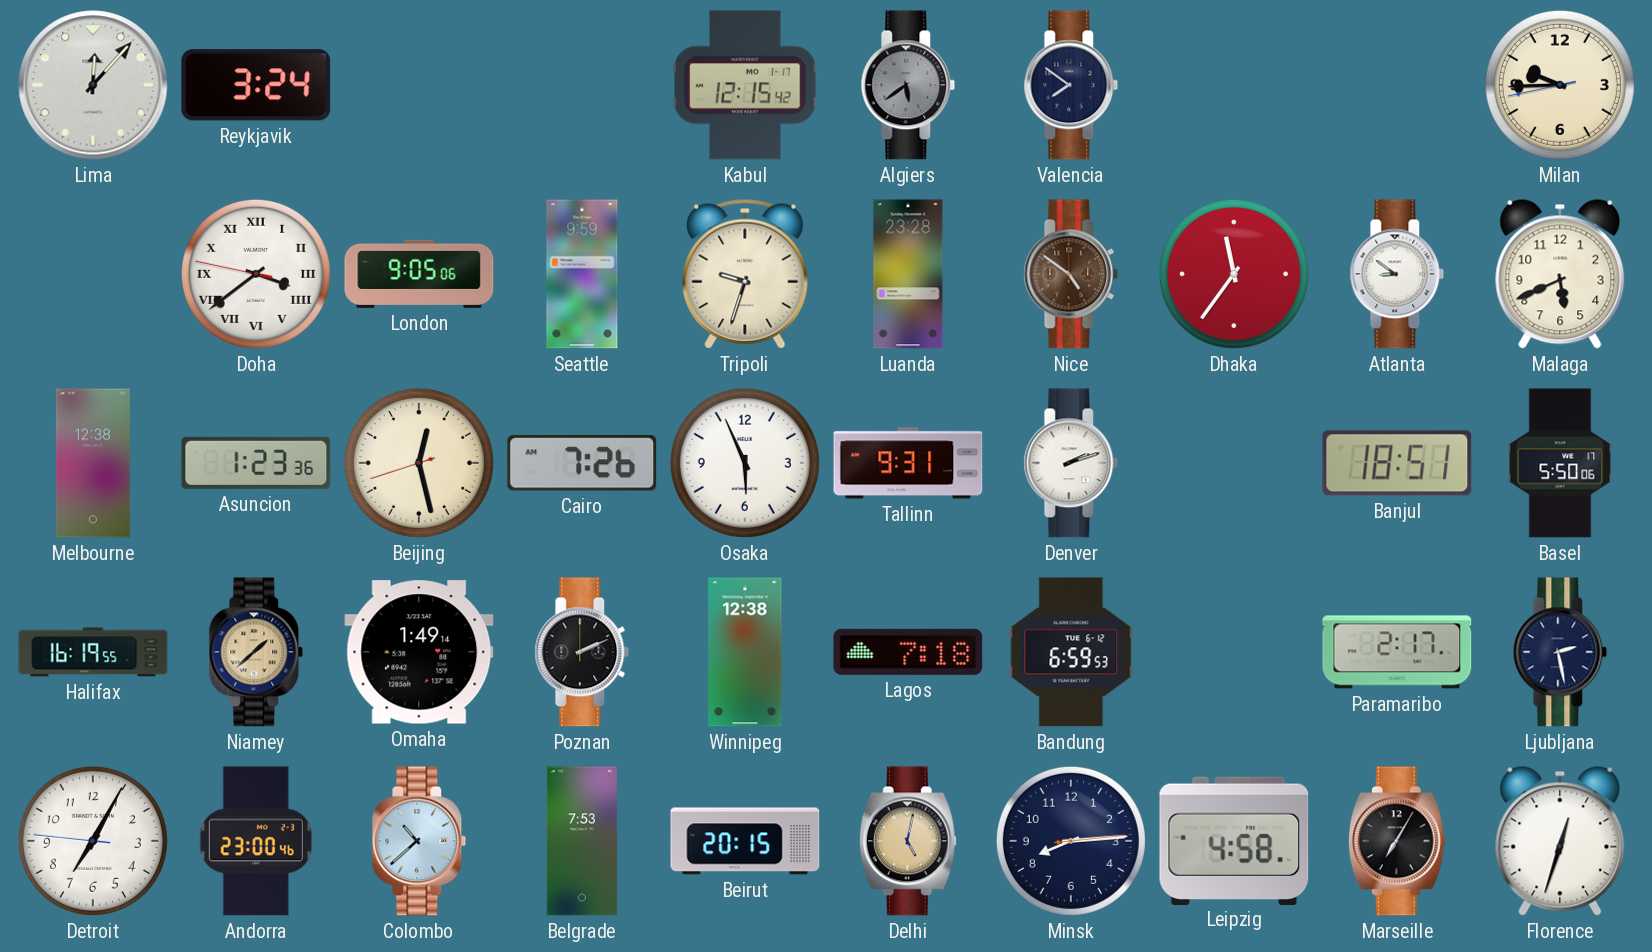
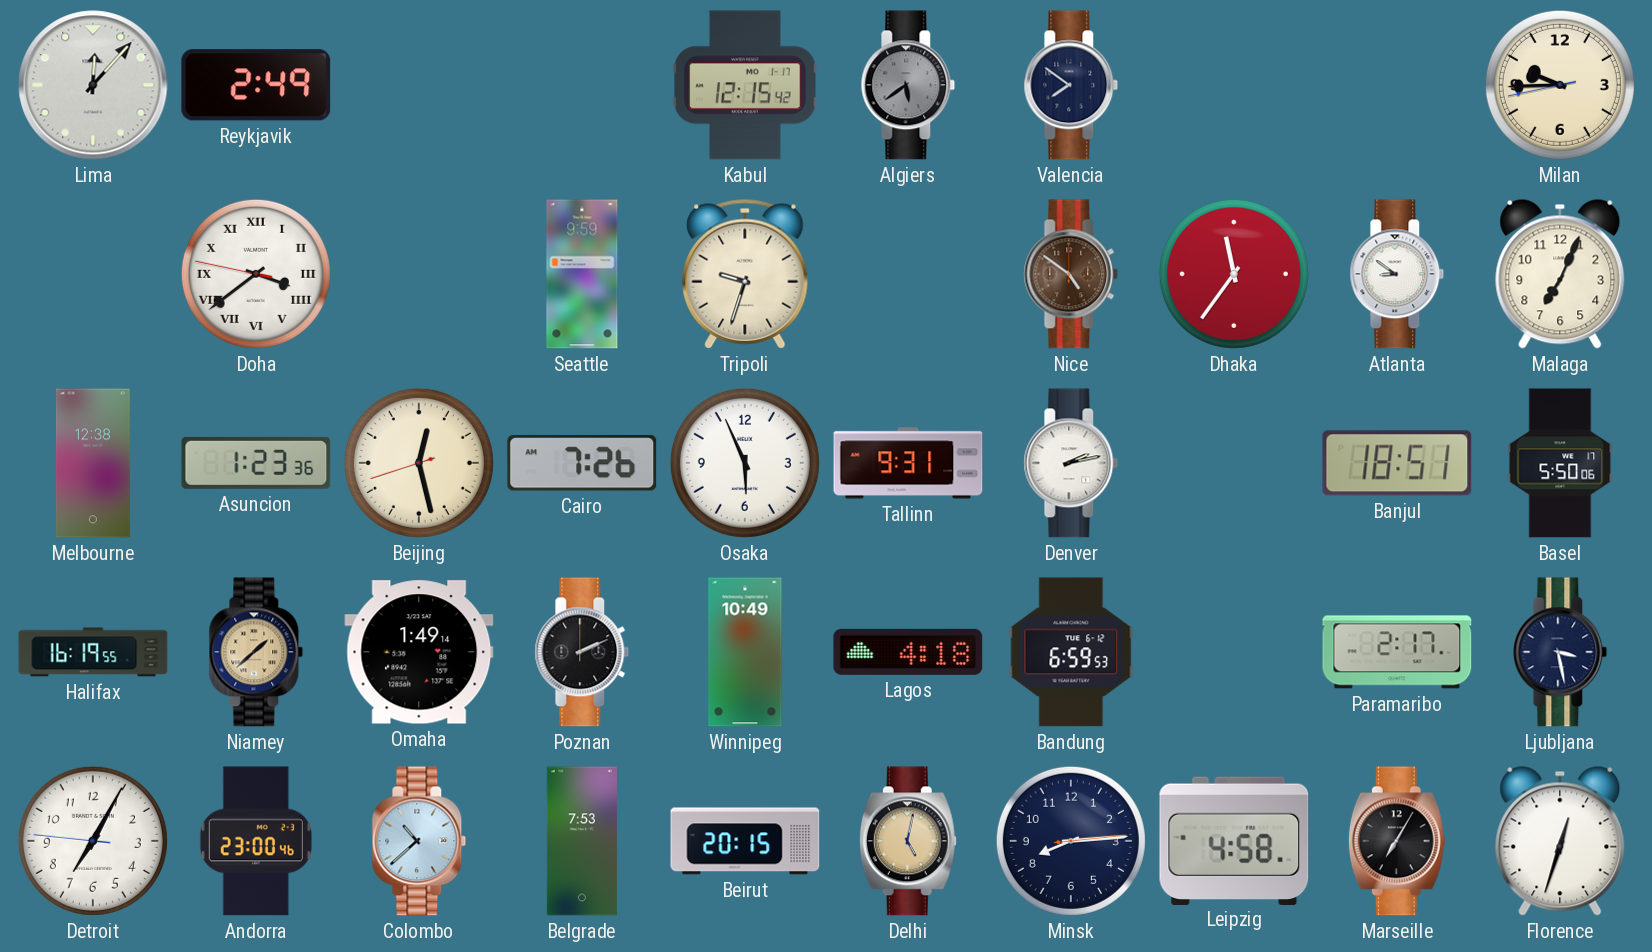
Reykjavik: 3:24 -> 2:49 (256, 85)
London: 9:05 -> none (419, 274)
Luanda: 23:28 -> none (908, 274)
Malaga: 5:41 -> 7:04 (1560, 274)
Denver: 2:12 -> 2:13 (1071, 463)
Winnipeg: 12:38 -> 10:49 (745, 652)
Lagos: 7:18 -> 4:18 (908, 652)
Ljubljana: 2:28 -> 3:28 (1560, 652)
